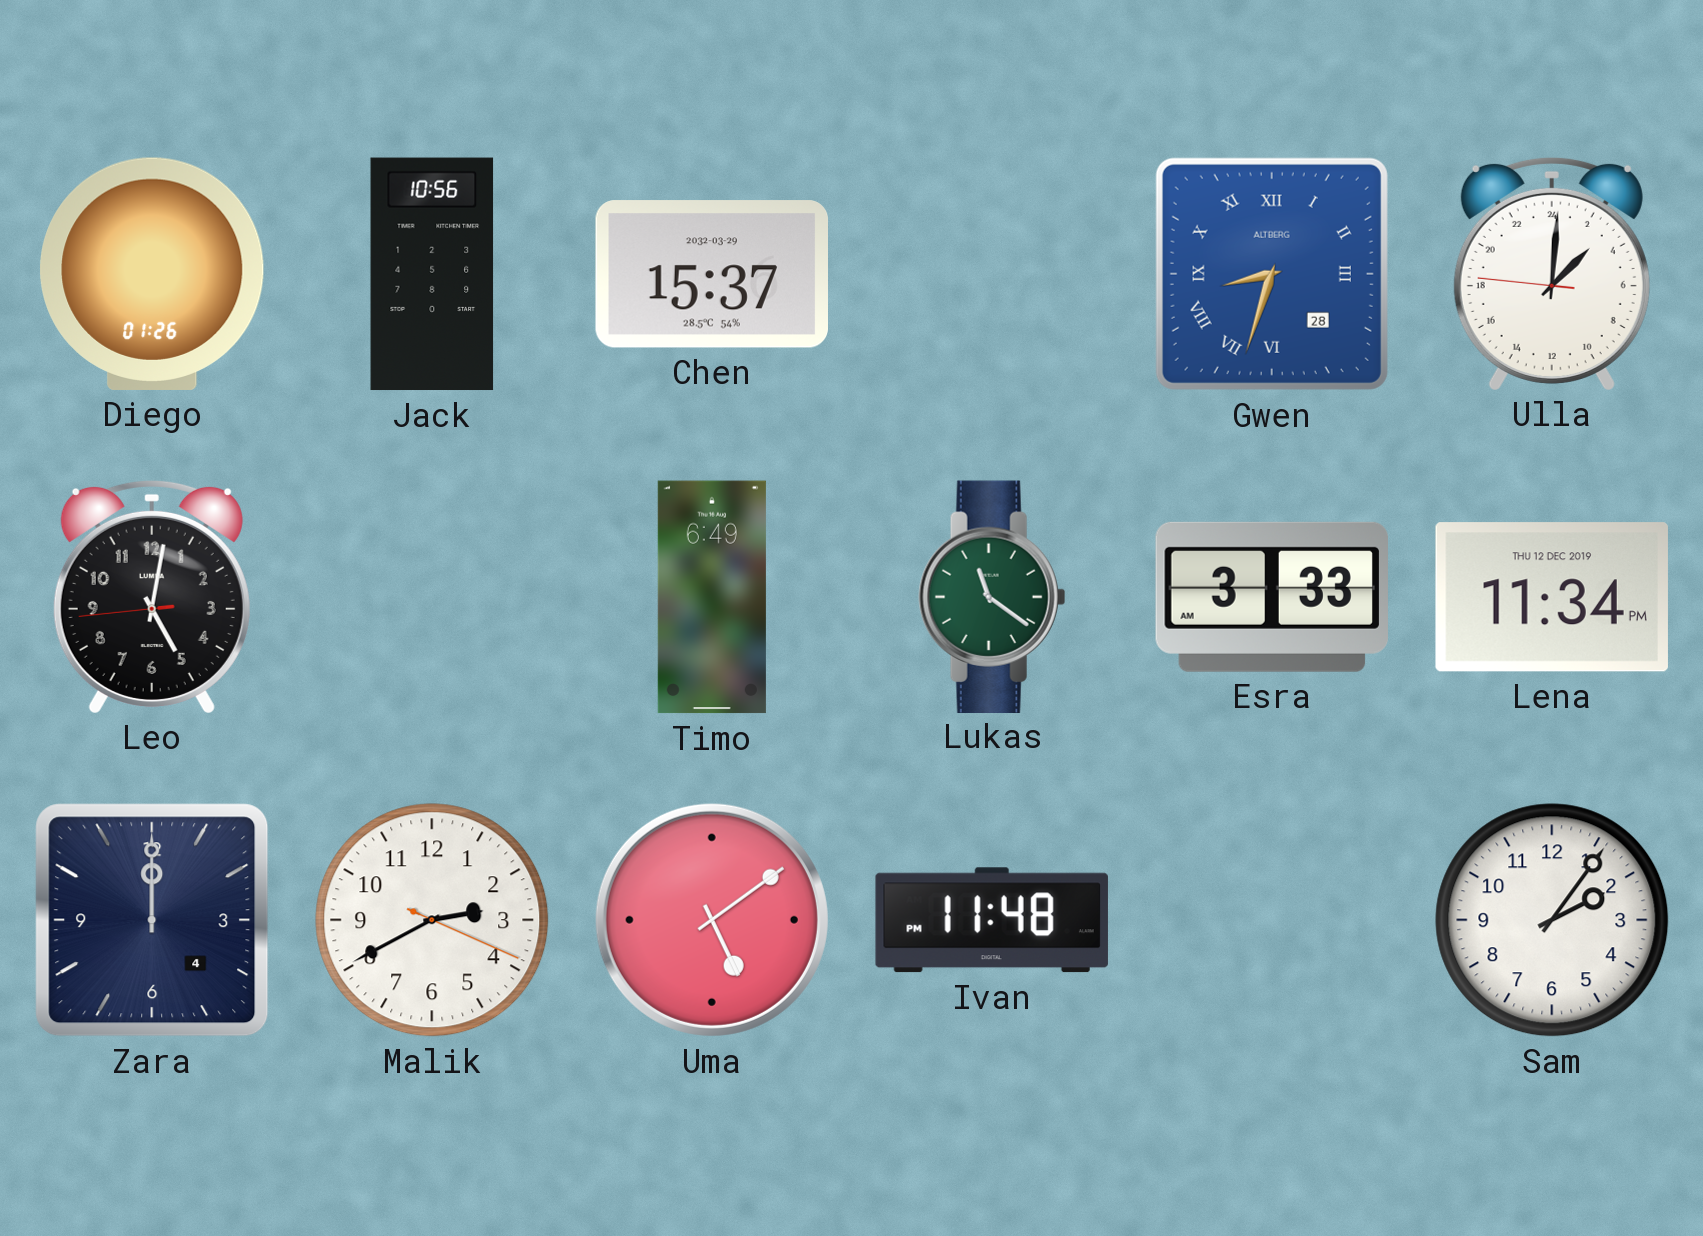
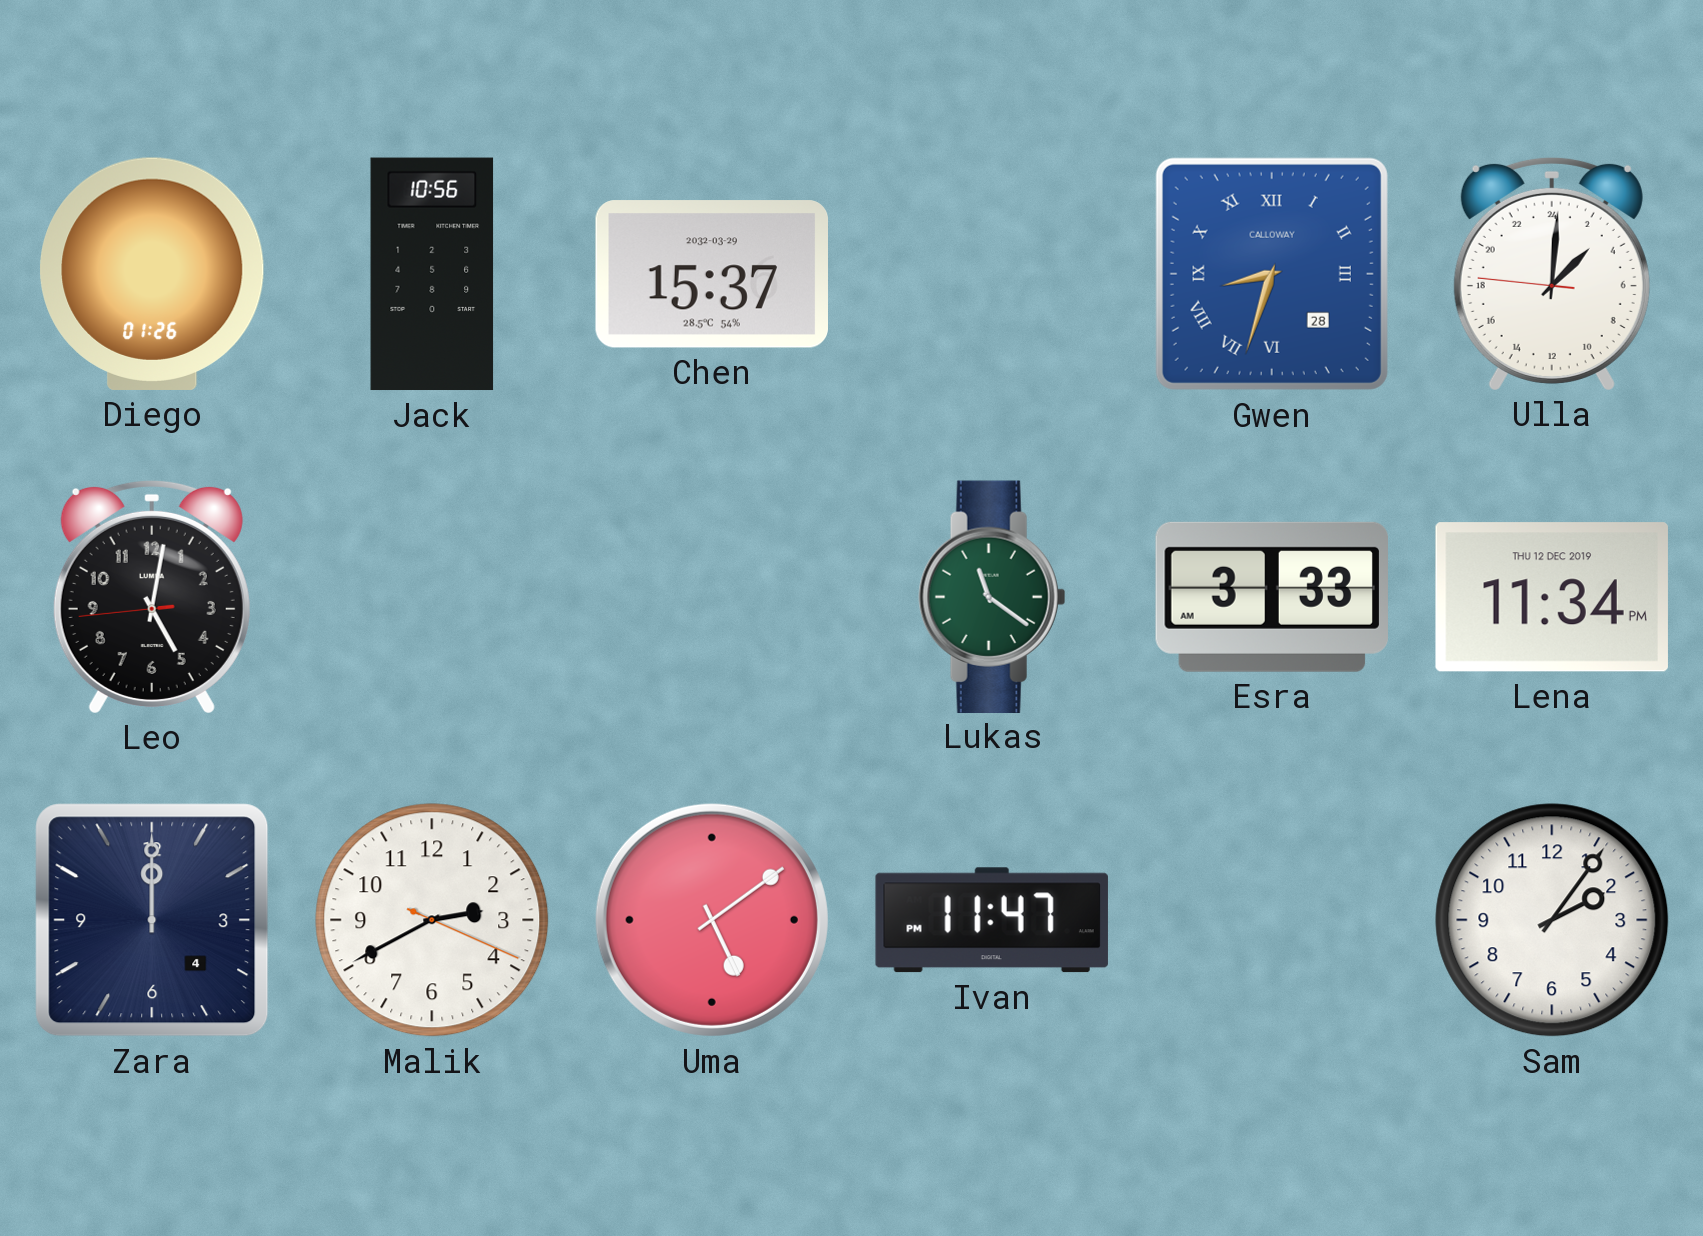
Gwen brand: ALTBERG -> CALLOWAY (1272, 274)
Timo: 6:49 -> none (712, 597)
Ivan: 11:48 -> 11:47 (992, 920)
